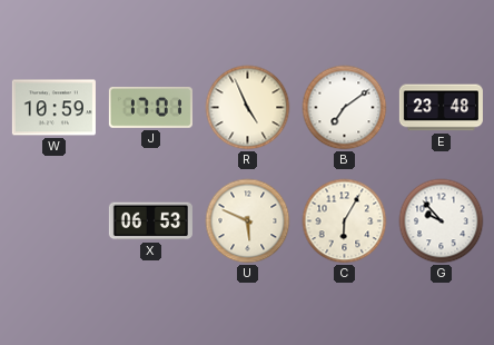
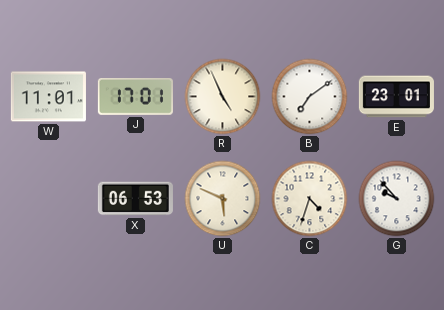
W: 10:59 -> 11:01 (48, 97)
E: 23:48 -> 23:01 (396, 97)
C: 6:05 -> 4:33 (310, 199)
